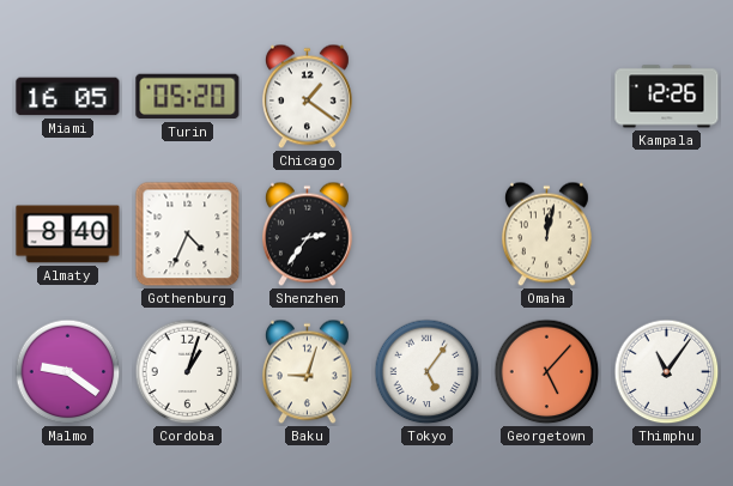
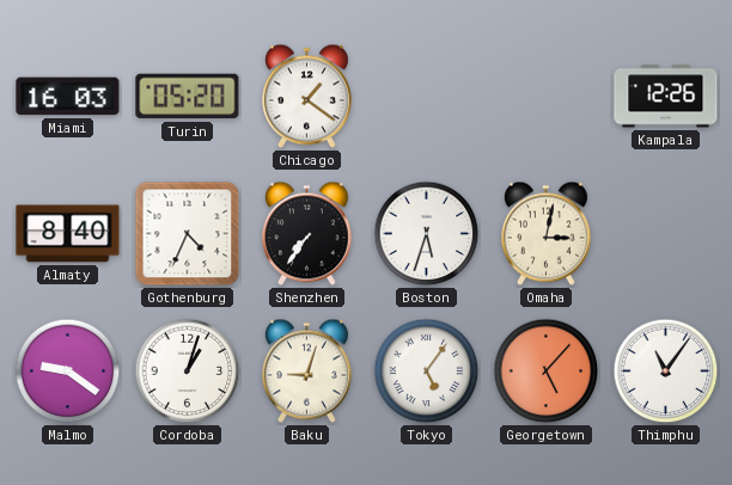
Miami: 16:05 -> 16:03 (68, 97)
Shenzhen: 2:36 -> 7:36 (306, 234)
Boston: none -> 5:33 (427, 234)
Omaha: 12:02 -> 3:02 (545, 234)
